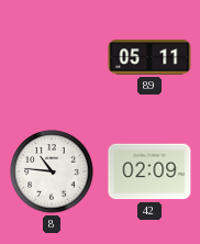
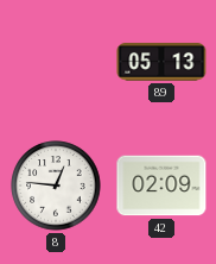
89: 05:11 -> 05:13 (161, 62)
8: 10:46 -> 12:46 (56, 186)
